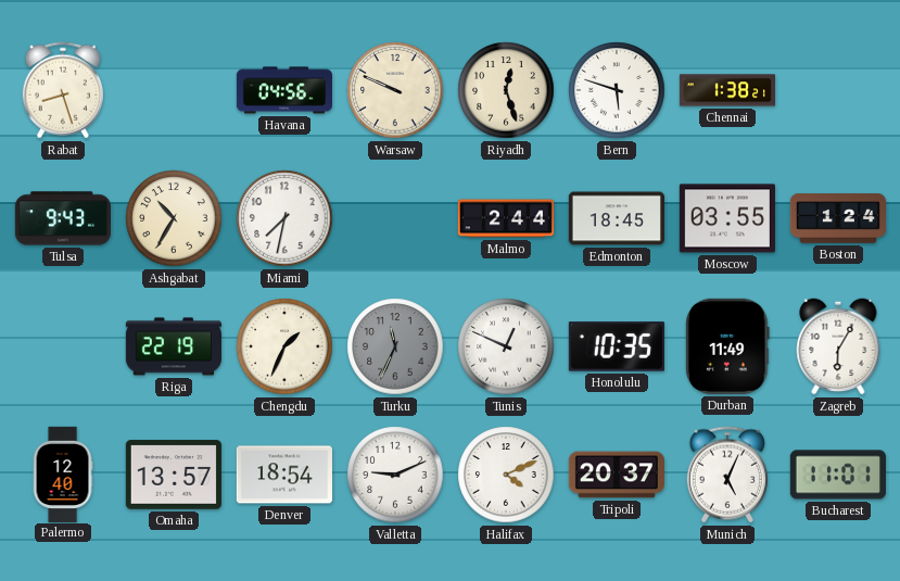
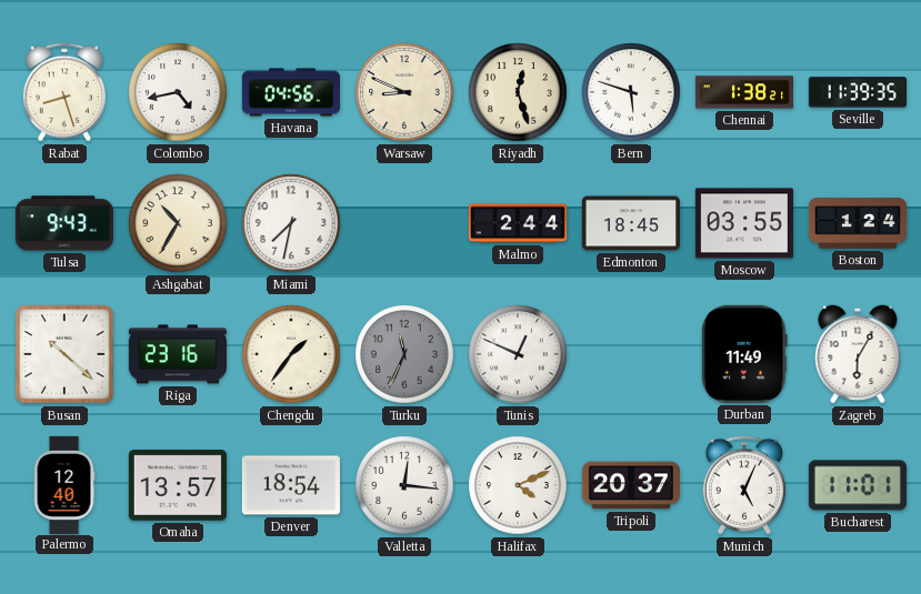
Colombo: none -> 4:43 (178, 92)
Warsaw: 9:49 -> 8:49 (404, 92)
Seville: none -> 11:39 (858, 92)
Busan: none -> 10:22 (64, 354)
Riga: 22:19 -> 23:16 (178, 354)
Chengdu: 1:34 -> 1:36 (291, 354)
Honolulu: 10:35 -> none (617, 346)
Valletta: 9:11 -> 12:16 (404, 485)
